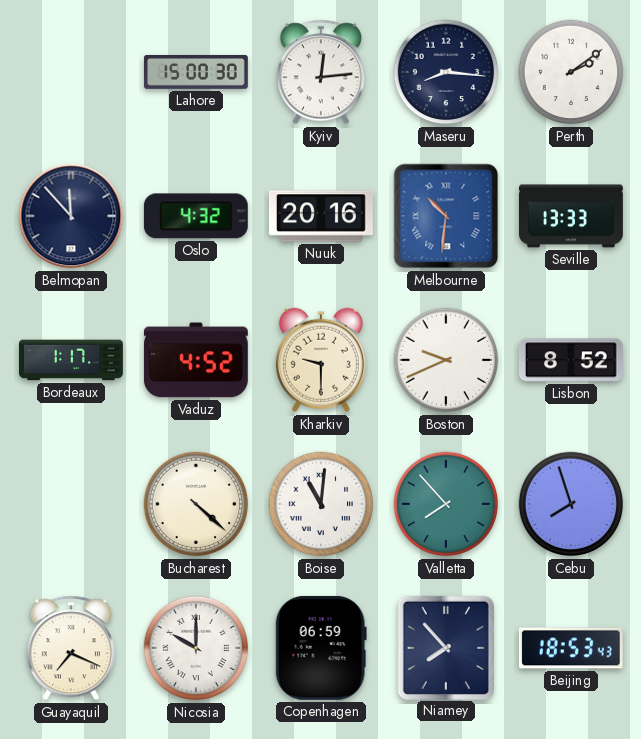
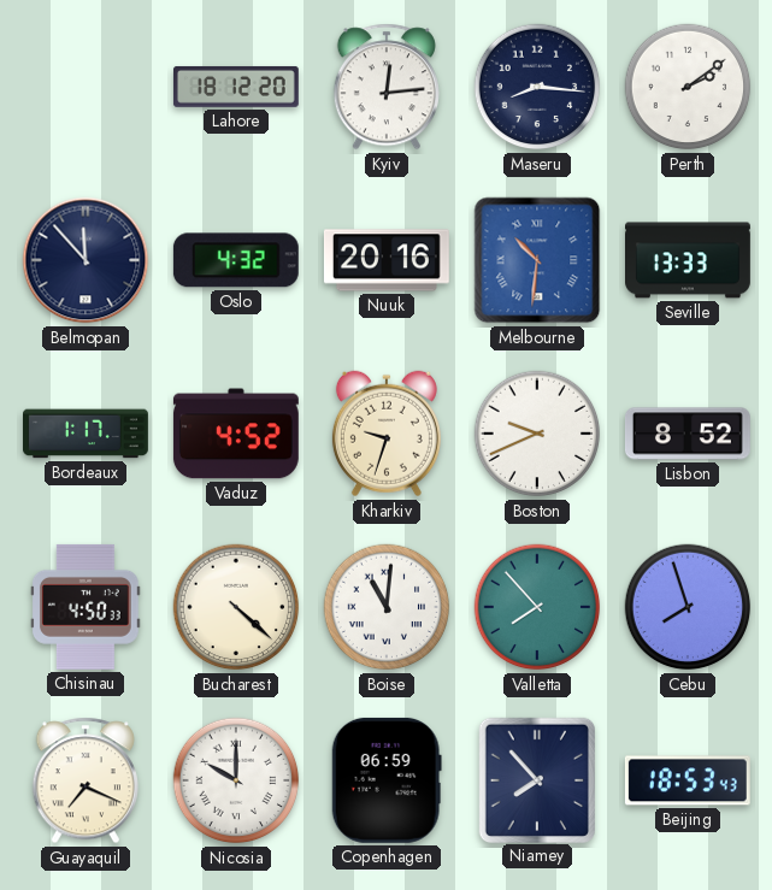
Lahore: 15:00 -> 18:12 (236, 87)
Kharkiv: 9:30 -> 9:33 (387, 434)
Chisinau: none -> 4:50 (86, 607)
